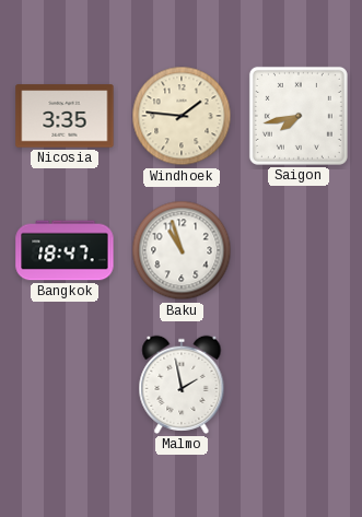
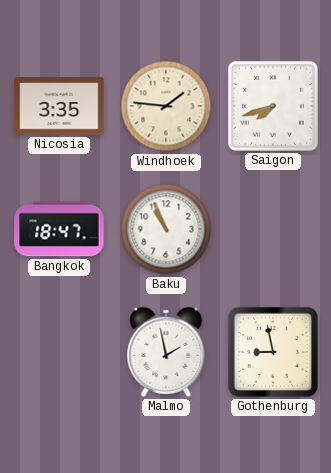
Saigon: 7:43 -> 7:42 (273, 106)
Baku: 10:57 -> 10:56 (166, 229)
Gothenburg: none -> 8:58 (273, 352)
